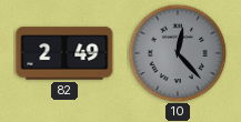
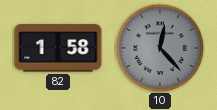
82: 2:49 -> 1:58 (58, 48)
